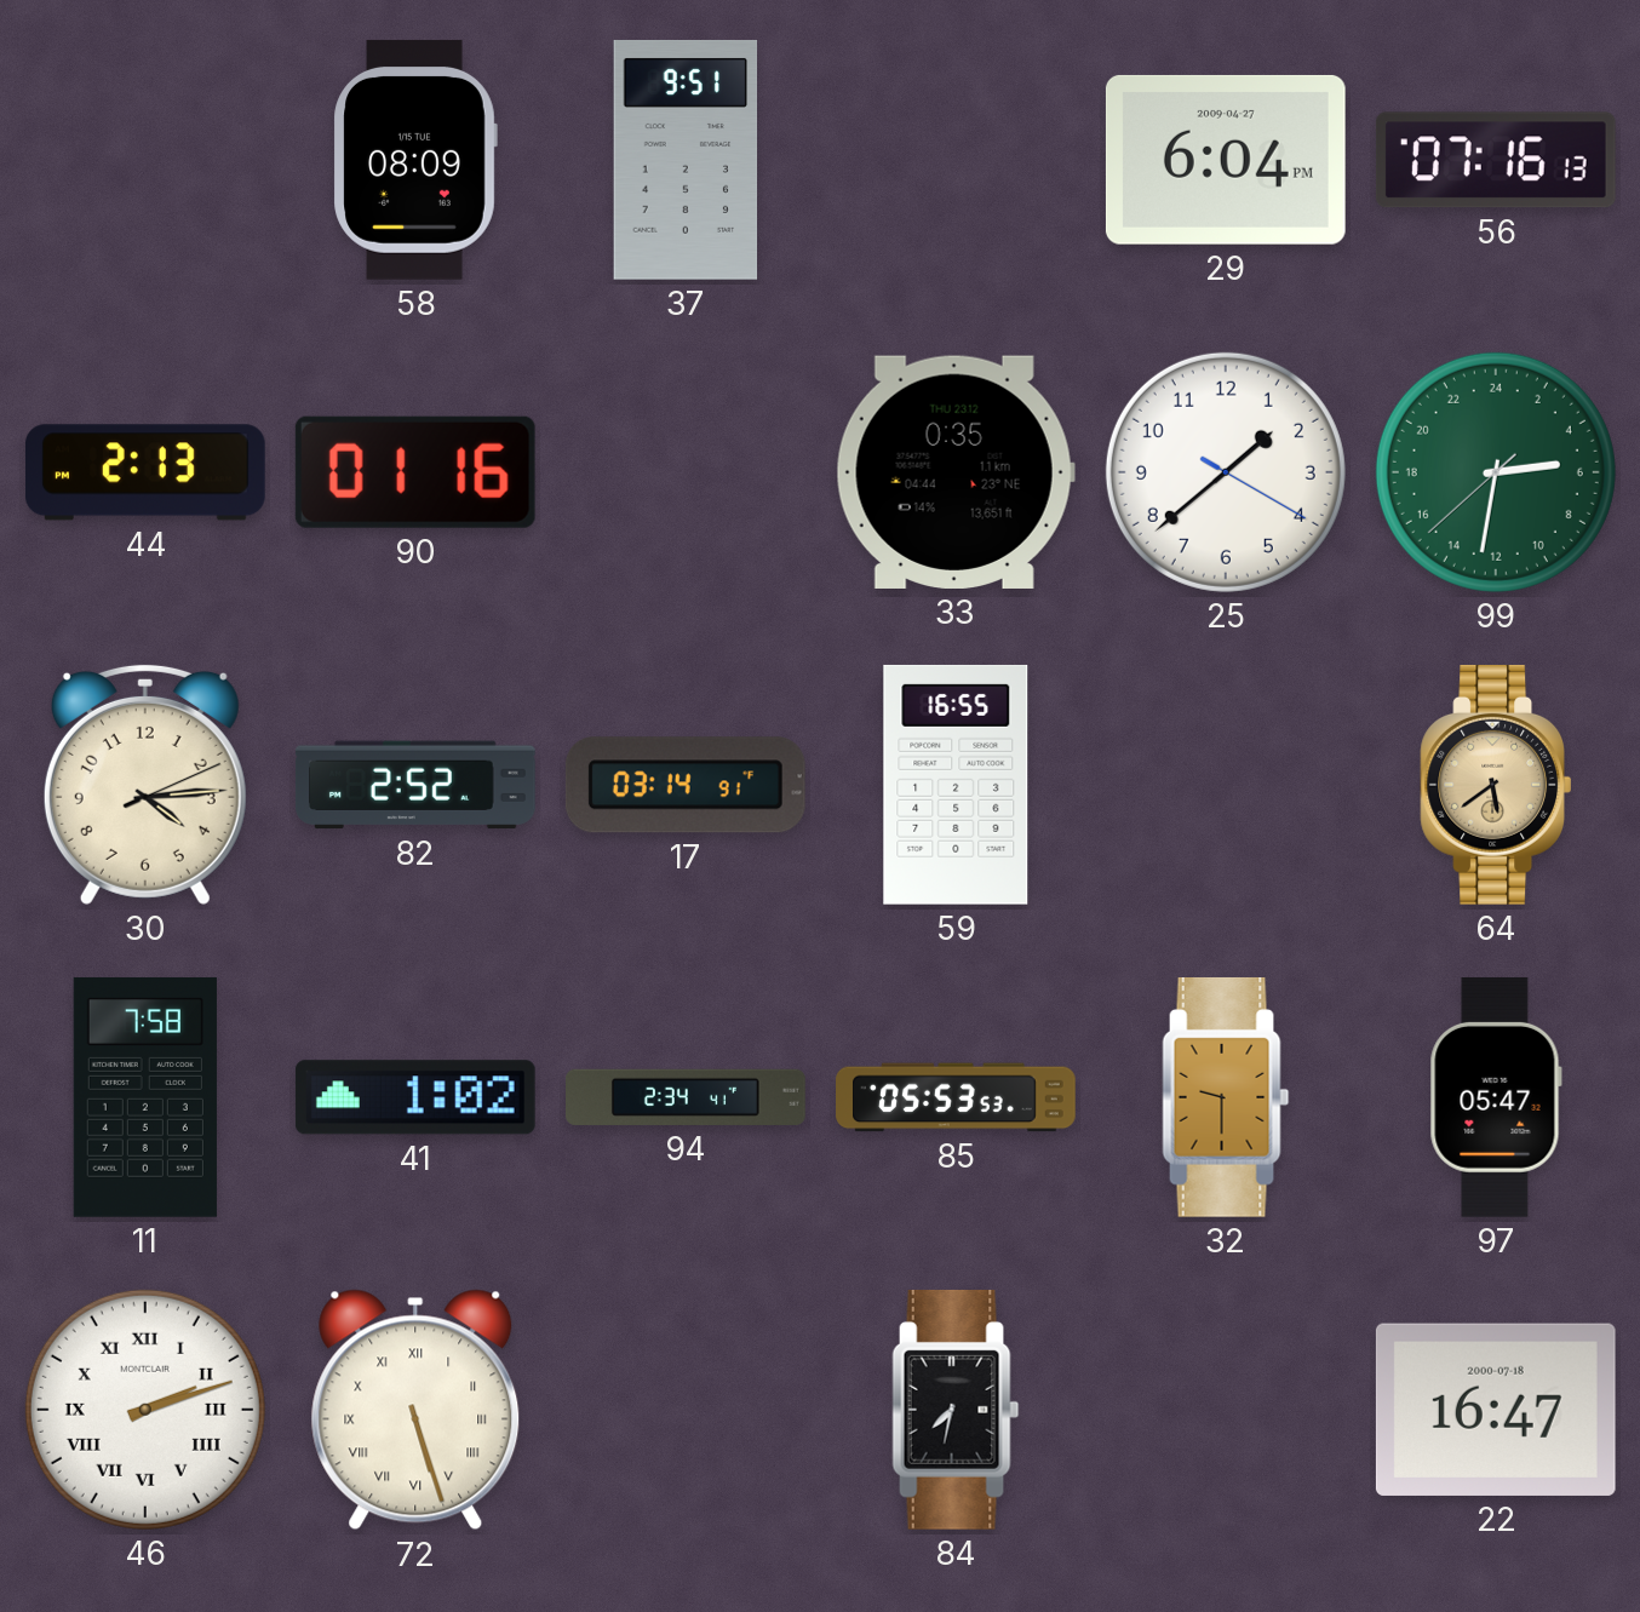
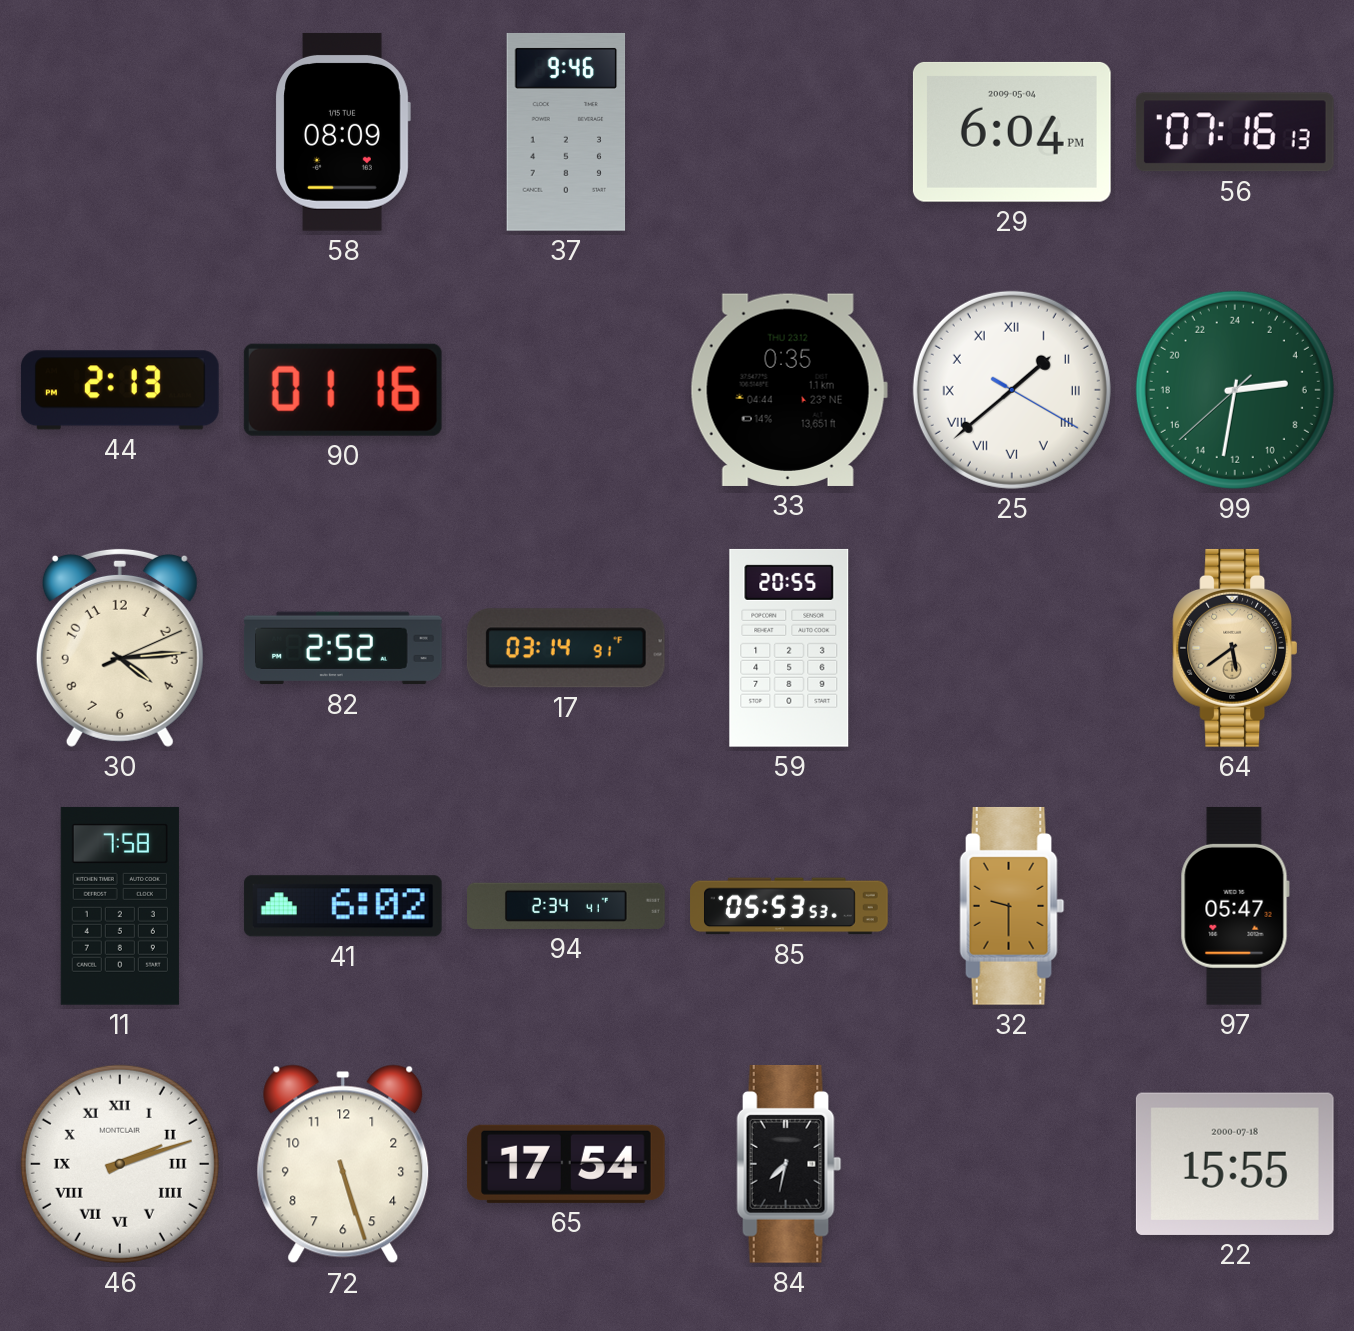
37: 9:51 -> 9:46 (566, 132)
29 date: 2009-04-27 -> 2009-05-04 (1012, 132)
25 numerals: Arabic -> Roman (1012, 390)
59: 16:55 -> 20:55 (789, 648)
41: 1:02 -> 6:02 (343, 906)
72 numerals: Roman -> Arabic (343, 1164)
65: none -> 17:54 (566, 1164)
22: 16:47 -> 15:55 (1235, 1164)
